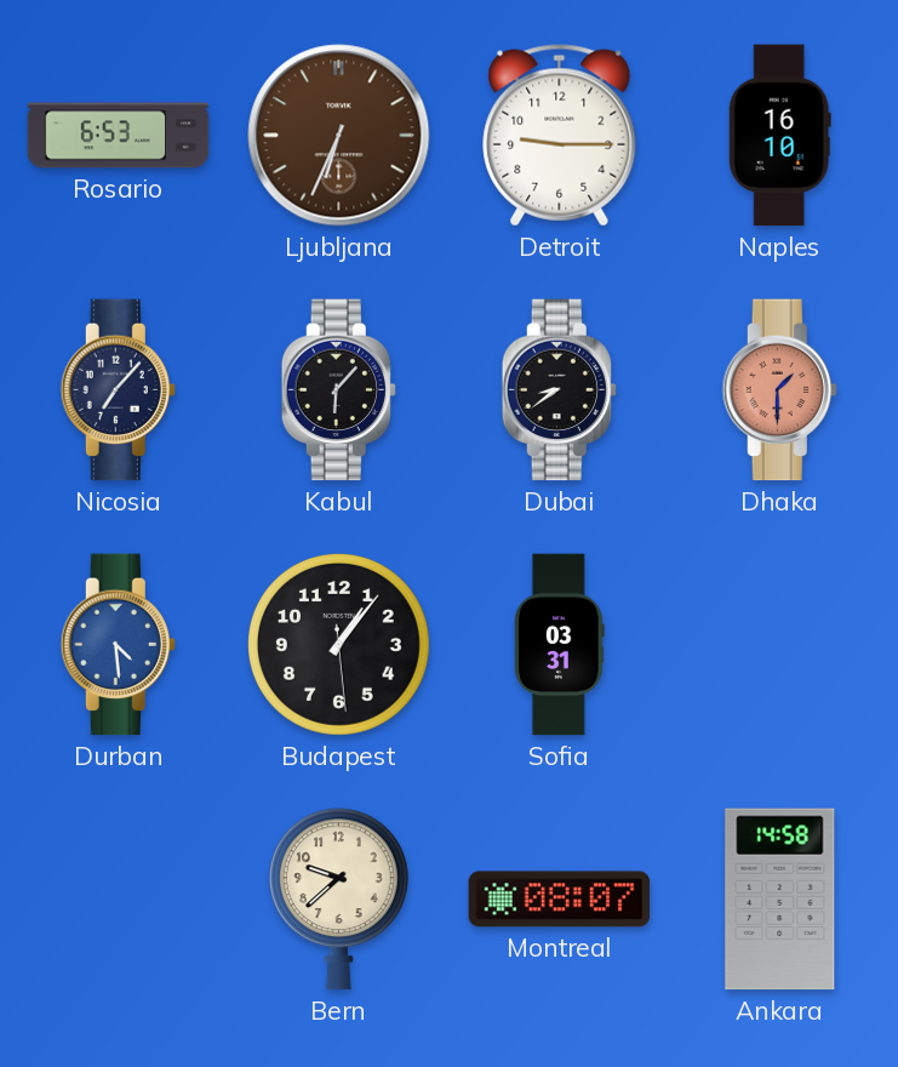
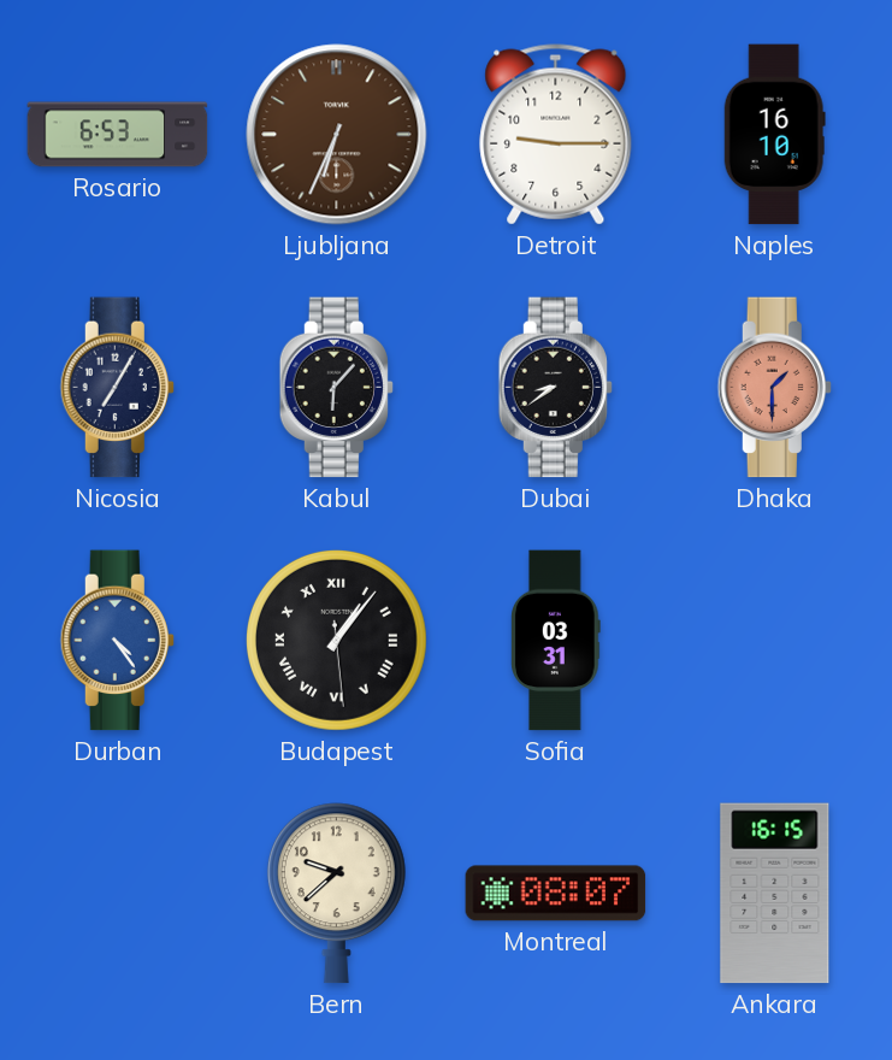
Nicosia: 7:07 -> 7:05 (117, 388)
Durban: 4:29 -> 4:24 (117, 641)
Budapest numerals: Arabic -> Roman (336, 640)
Ankara: 14:58 -> 16:15 (775, 894)
